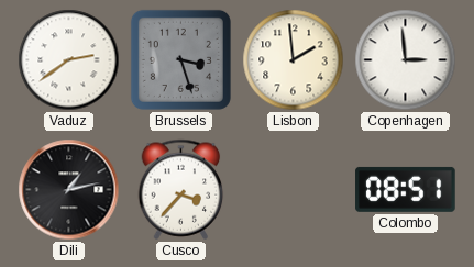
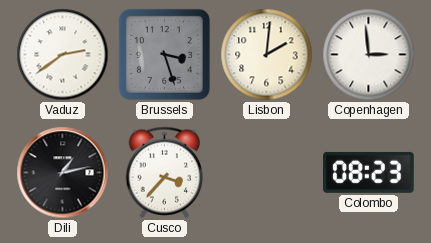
Lisbon: 1:59 -> 2:01 (267, 55)
Colombo: 08:51 -> 08:23 (369, 172)
